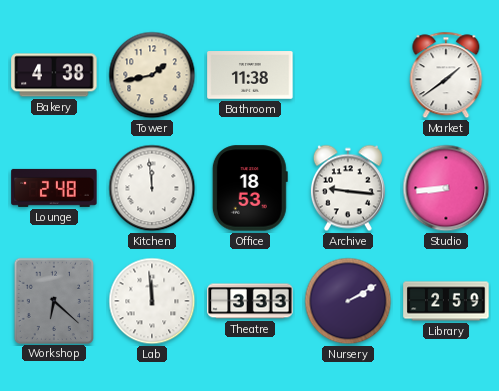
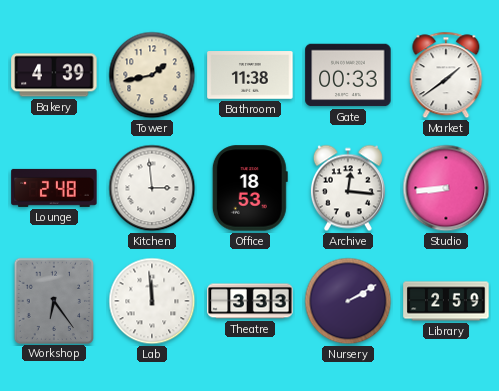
Bakery: 4:38 -> 4:39 (54, 75)
Gate: none -> 00:33 (348, 75)
Kitchen: 11:59 -> 2:59 (152, 188)
Archive: 9:16 -> 12:16 (348, 188)
Workshop: 6:22 -> 6:24 (53, 300)
